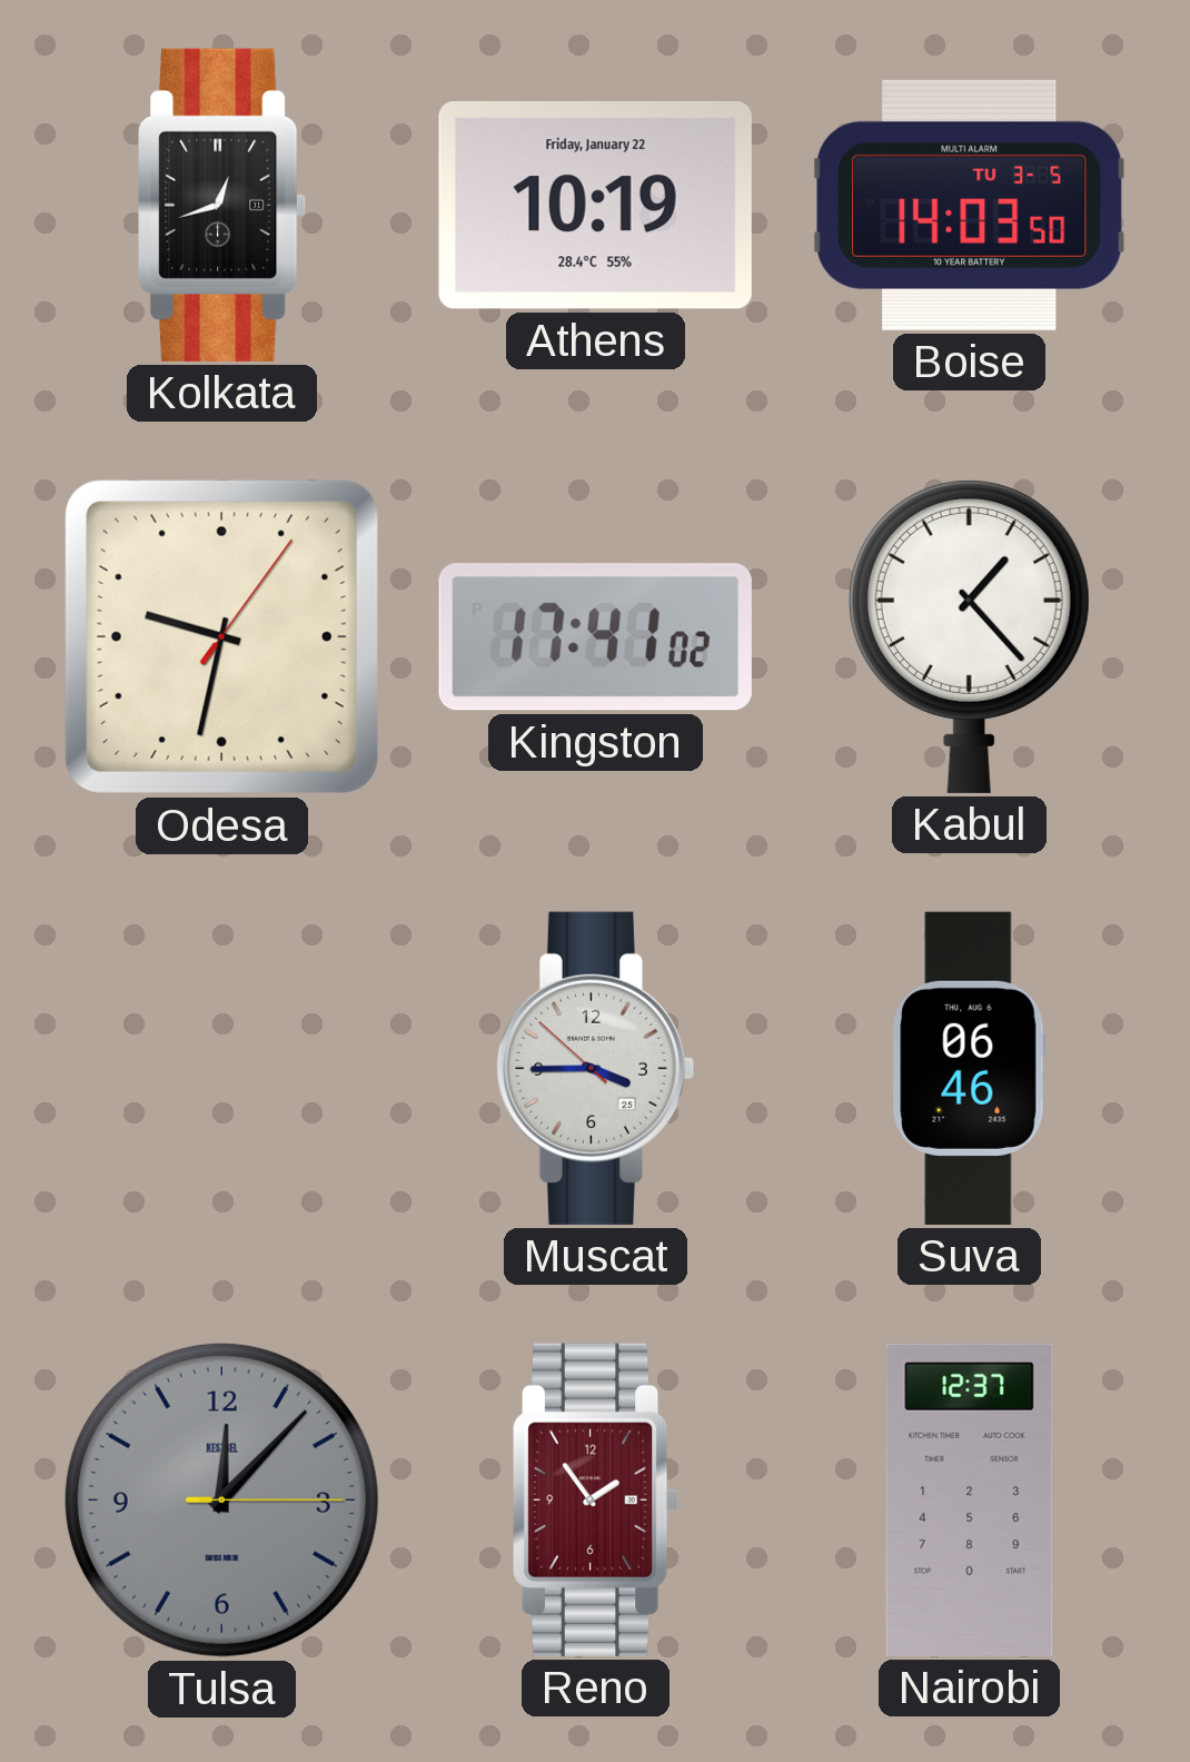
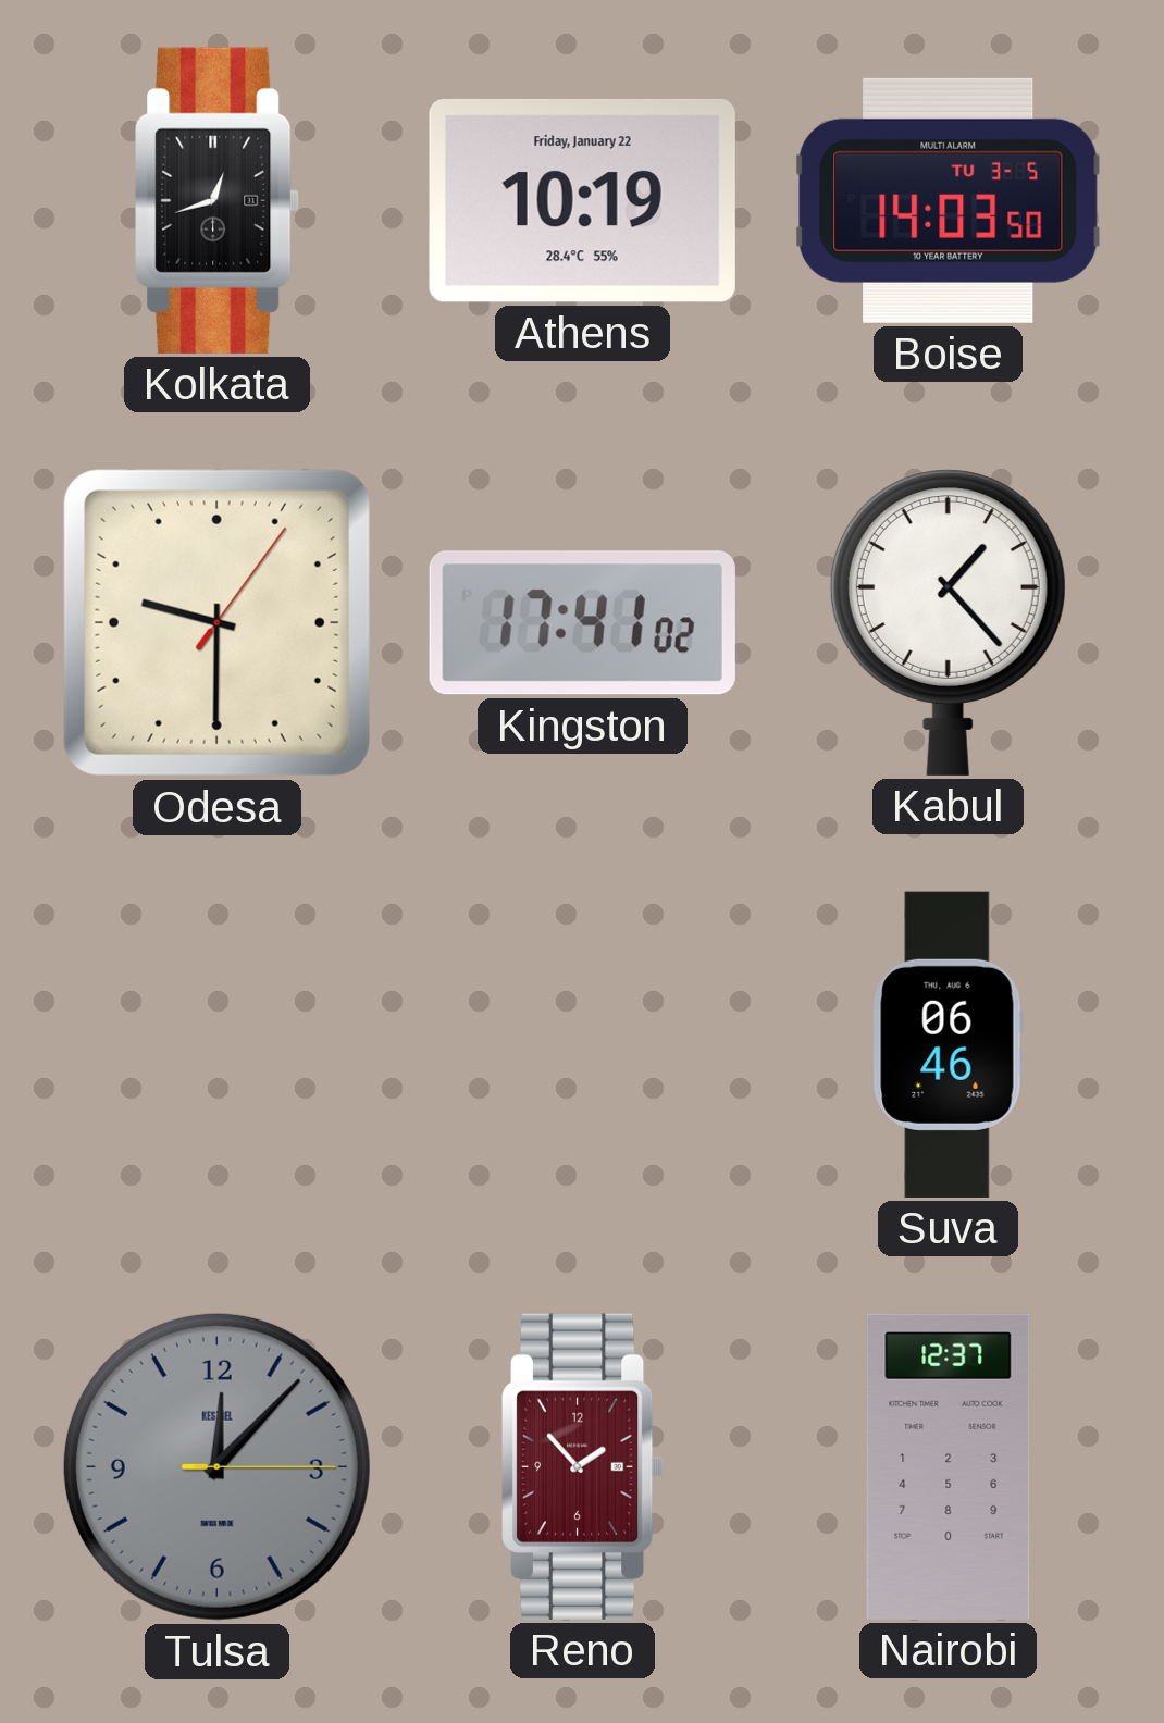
Odesa: 9:32 -> 9:30 (216, 622)
Muscat: 3:44 -> none (595, 1068)
Reno: 1:54 -> 1:53 (583, 1466)
